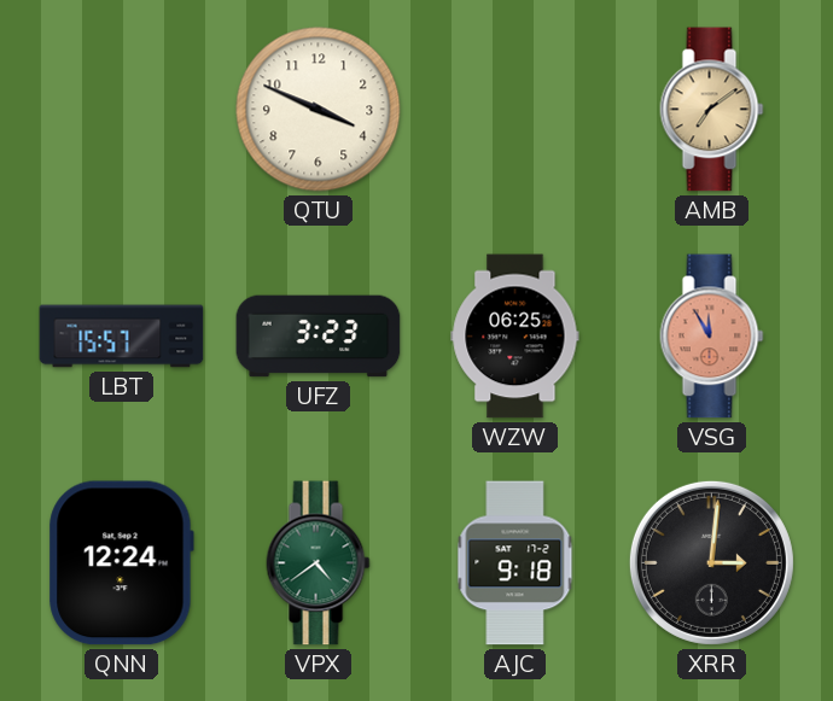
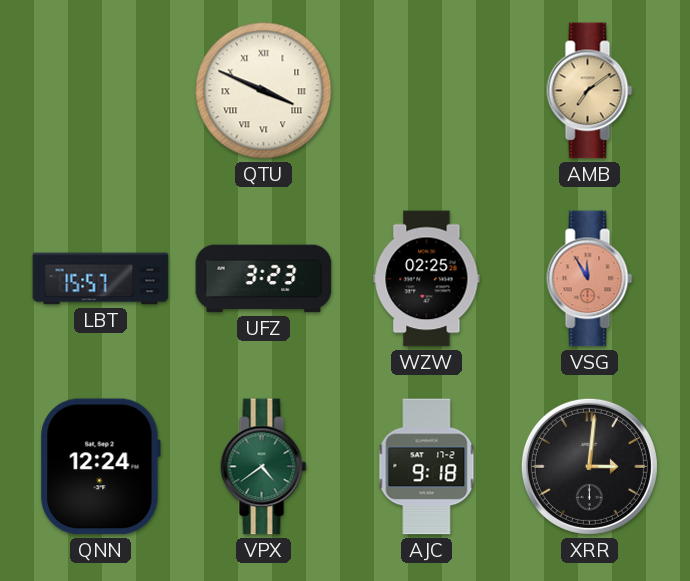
QTU numerals: Arabic -> Roman (264, 91)
WZW: 06:25 -> 02:25 (427, 279)
